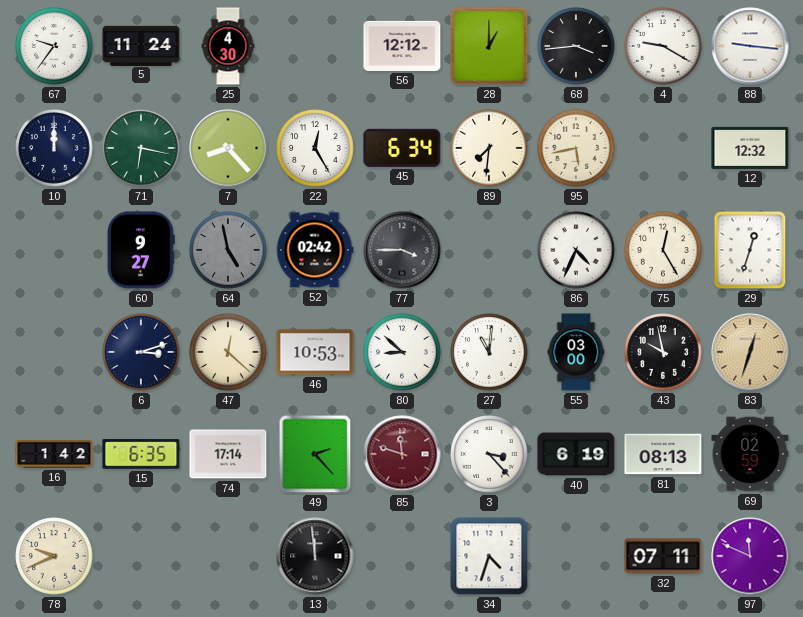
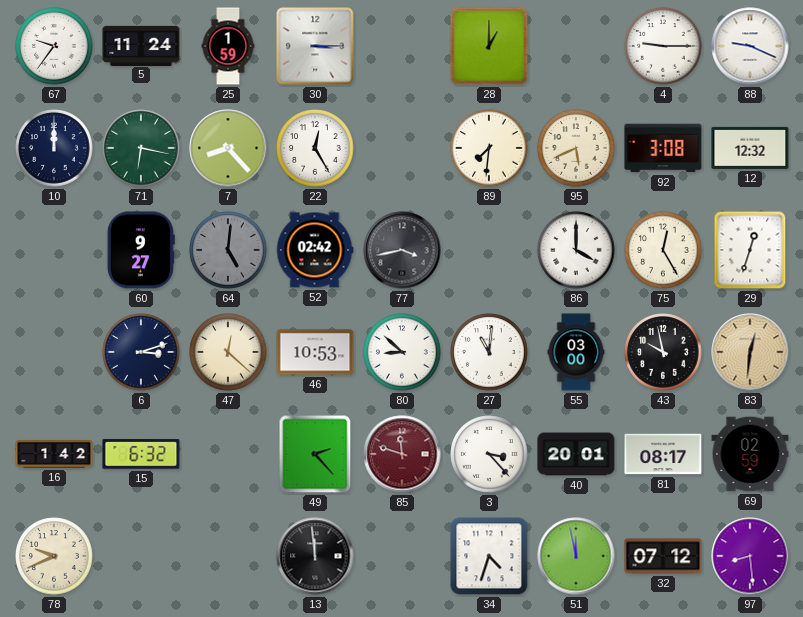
25: 4:30 -> 1:59 (228, 46)
30: none -> 3:15 (315, 46)
56: 12:12 -> none (402, 46)
68: 3:44 -> none (576, 46)
4: 9:20 -> 9:15 (663, 46)
88: 9:16 -> 9:19 (750, 46)
45: 6:34 -> none (402, 148)
95: 5:43 -> 5:41 (576, 148)
92: none -> 3:08 (663, 148)
64: 4:58 -> 5:01 (228, 250)
77: 3:45 -> 3:43 (402, 250)
86: 4:34 -> 4:00 (576, 250)
83: 12:33 -> 12:31 (750, 352)
15: 6:35 -> 6:32 (141, 454)
74: 17:14 -> none (228, 454)
40: 6:19 -> 20:01 (576, 454)
81: 08:13 -> 08:17 (663, 454)
51: none -> 11:58 (576, 556)
32: 07:11 -> 07:12 (663, 556)
97: 11:49 -> 8:29 (750, 556)
